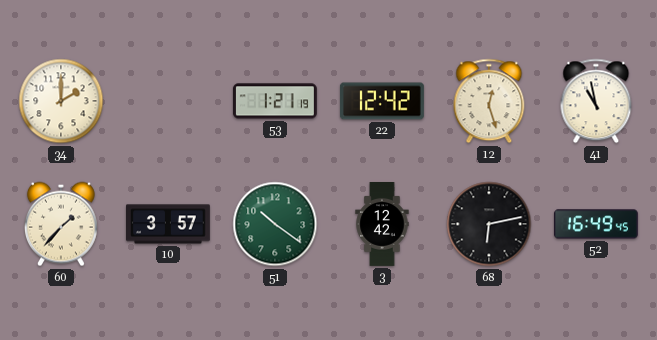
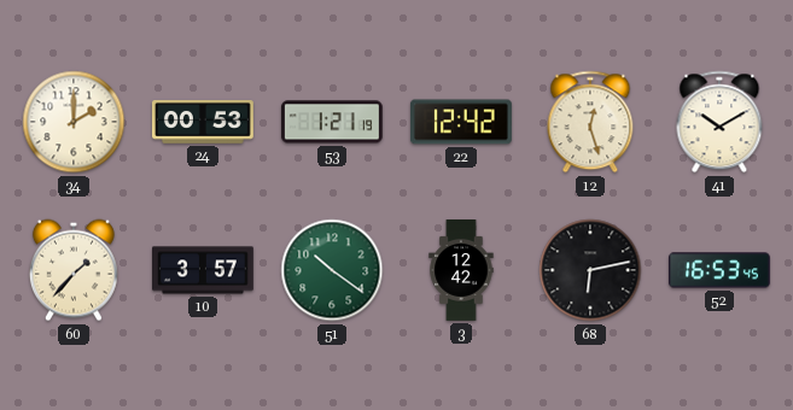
24: none -> 00:53 (203, 123)
41: 10:58 -> 10:10 (719, 122)
52: 16:49 -> 16:53 (719, 270)
